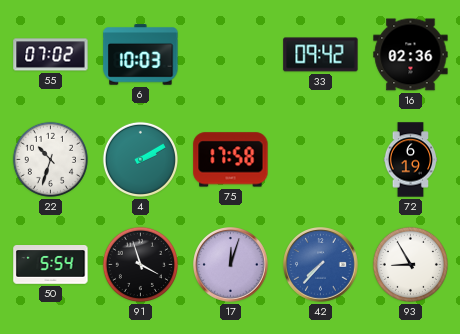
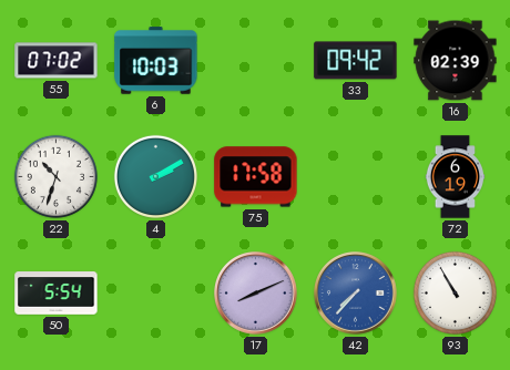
16: 02:36 -> 02:39 (456, 61)
91: 3:57 -> none (140, 264)
17: 12:03 -> 8:11 (256, 294)
93: 8:55 -> 10:55 (455, 292)
